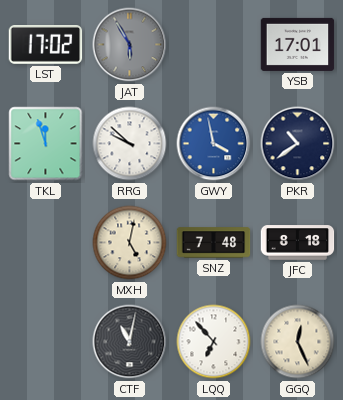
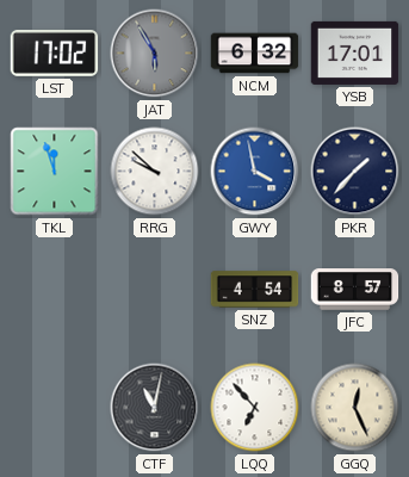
NCM: none -> 6:32 (255, 54)
PKR: 10:39 -> 1:37 (355, 172)
MXH: 5:02 -> none (130, 243)
SNZ: 7:48 -> 4:54 (255, 290)
JFC: 8:18 -> 8:57 (355, 290)
